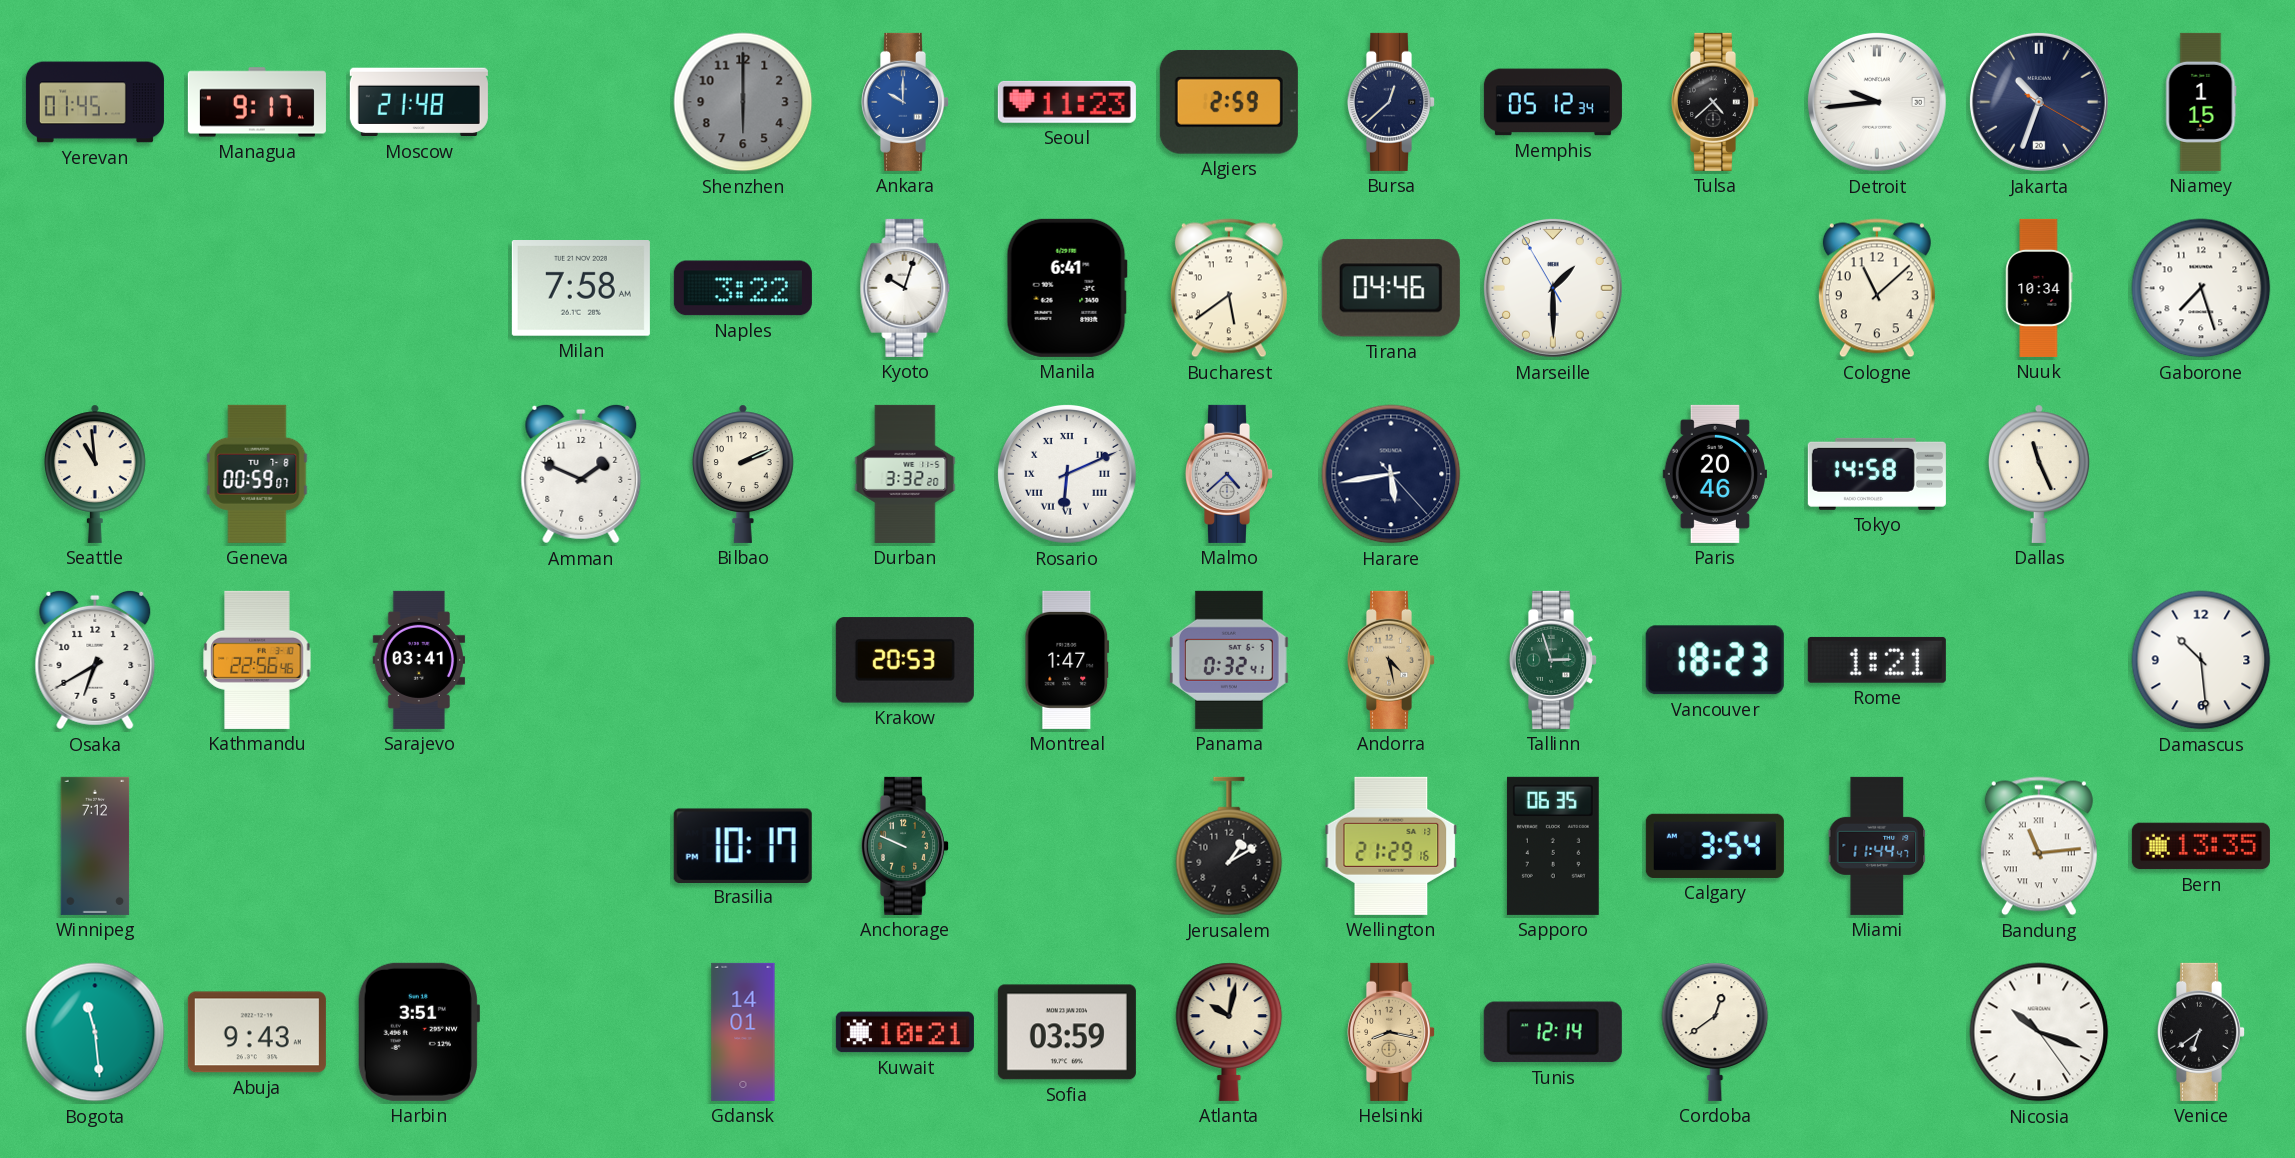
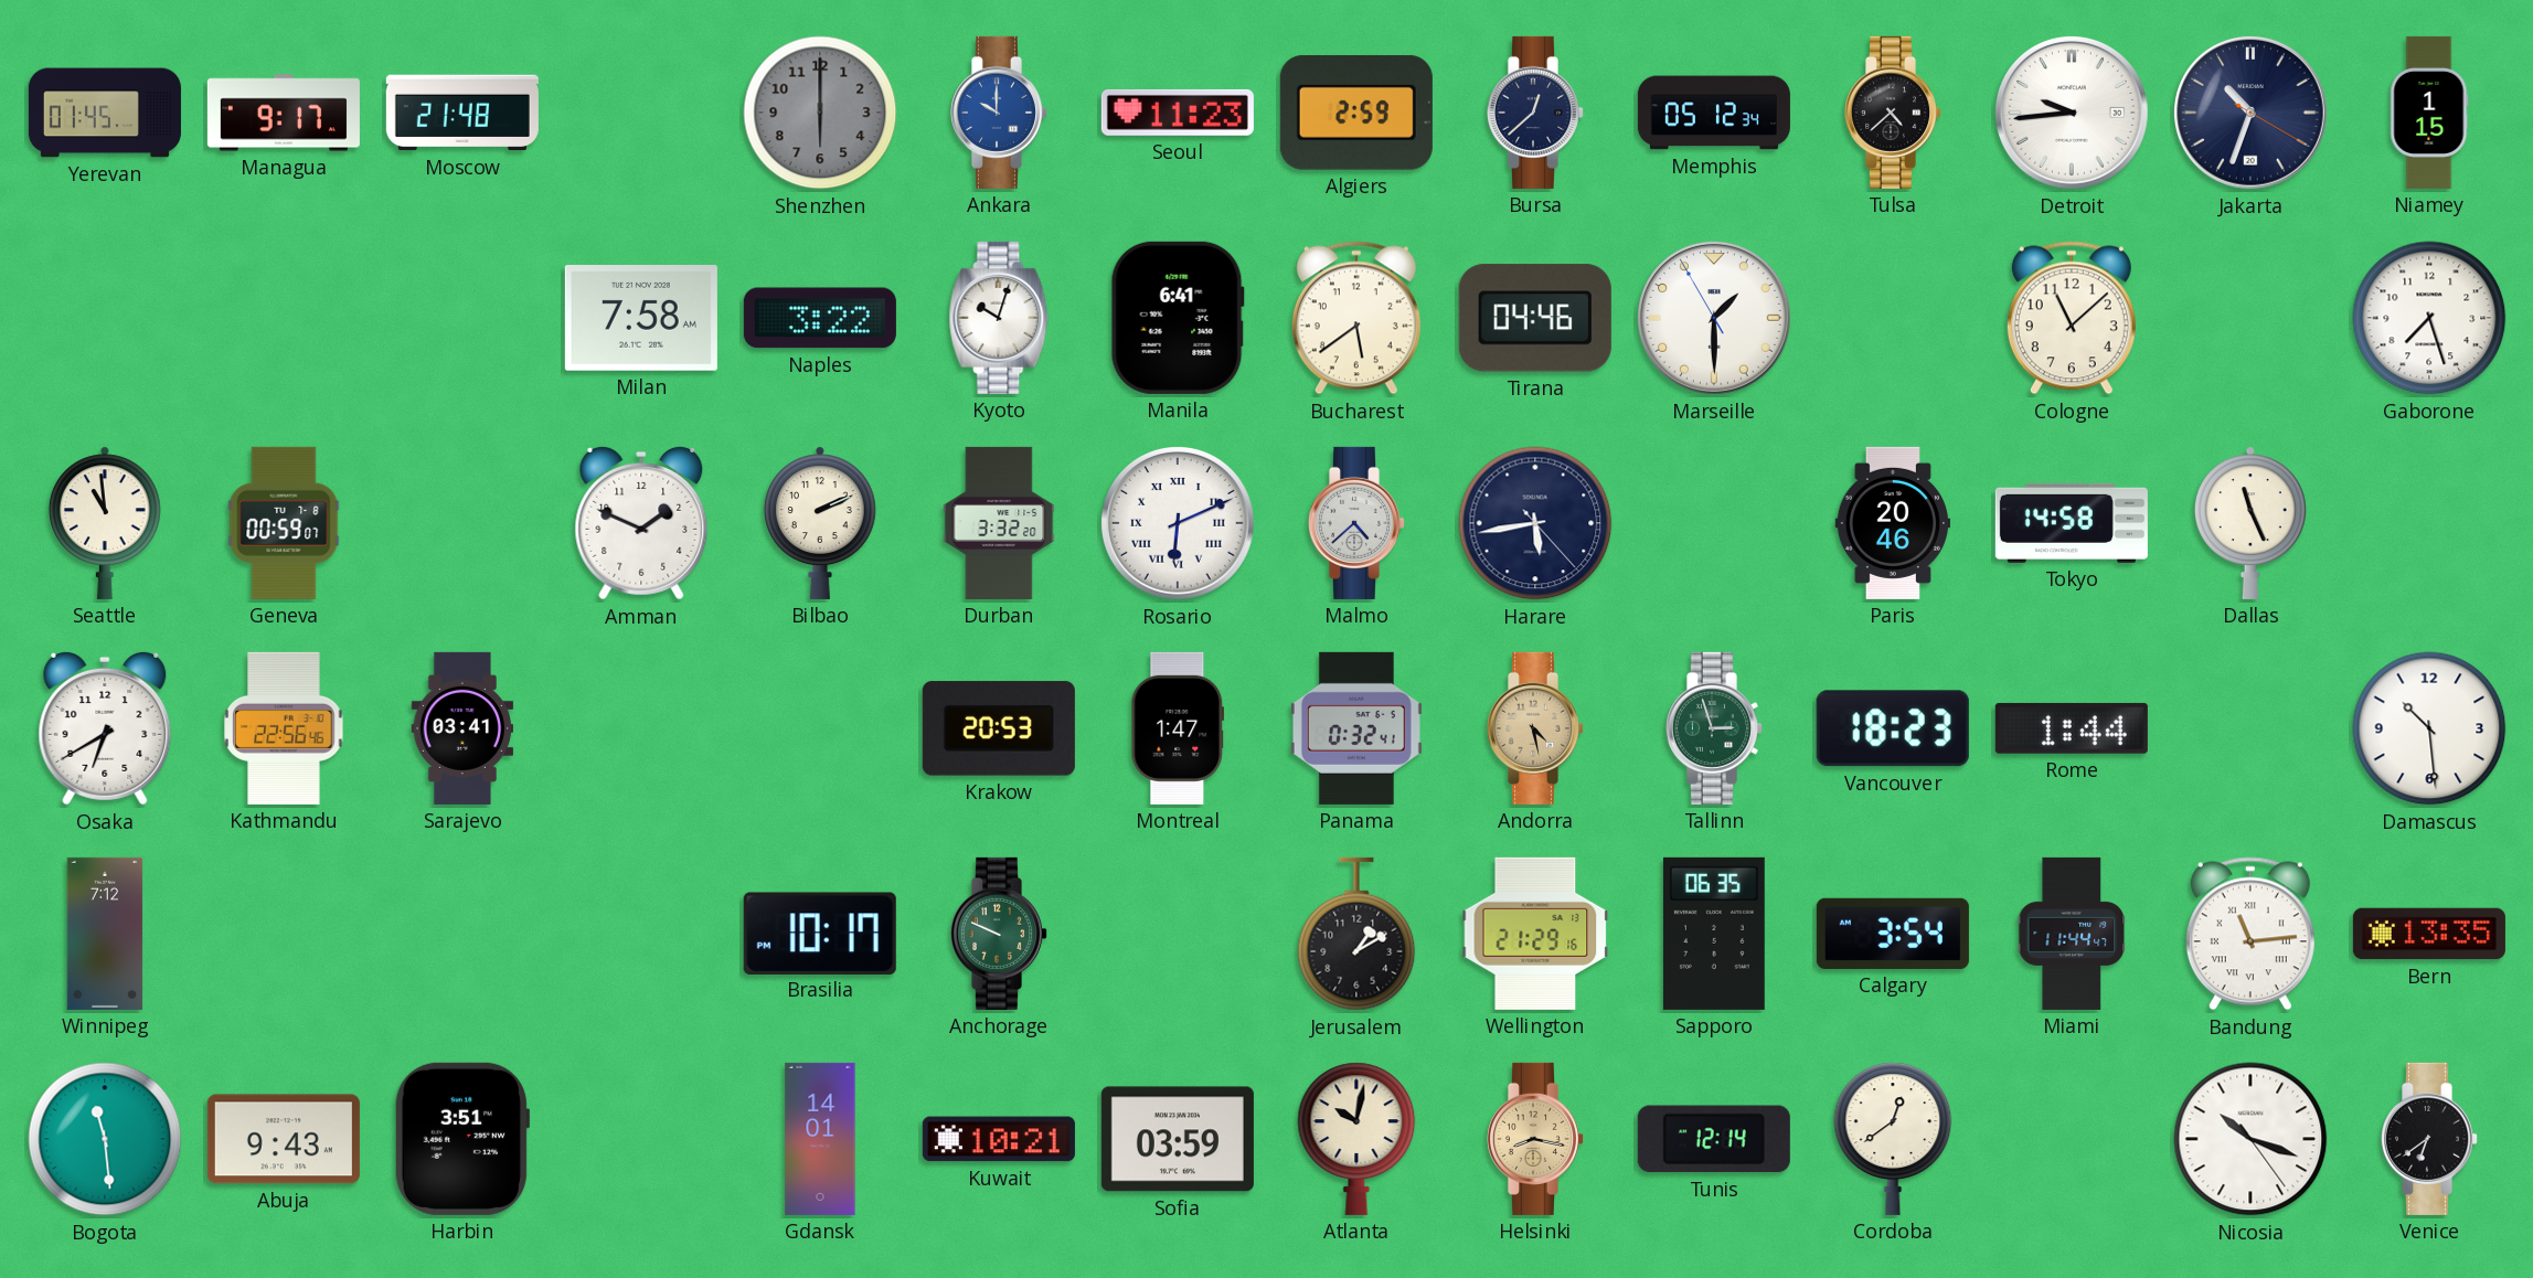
Nuuk: 10:34 -> none (2039, 288)
Rome: 1:21 -> 1:44 (2072, 728)
